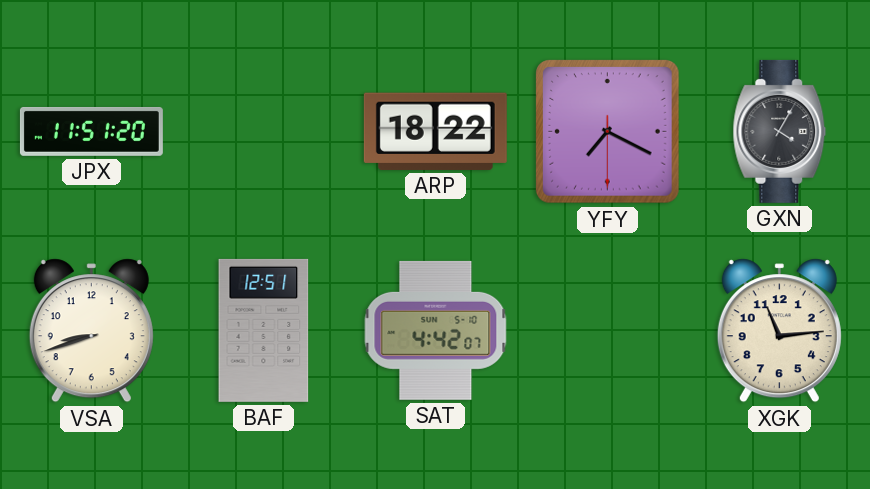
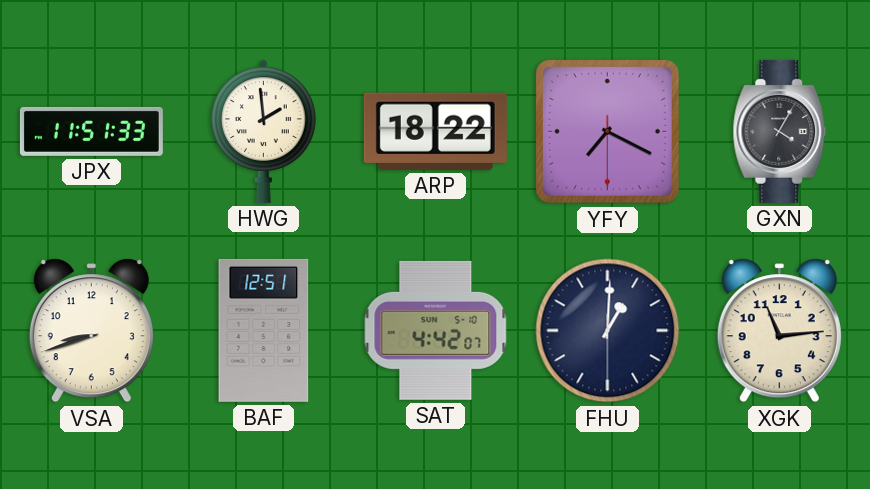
JPX: 11:51:20 -> 11:51:33 (91, 131)
HWG: none -> 1:59 (264, 131)
FHU: none -> 1:00 (608, 331)
